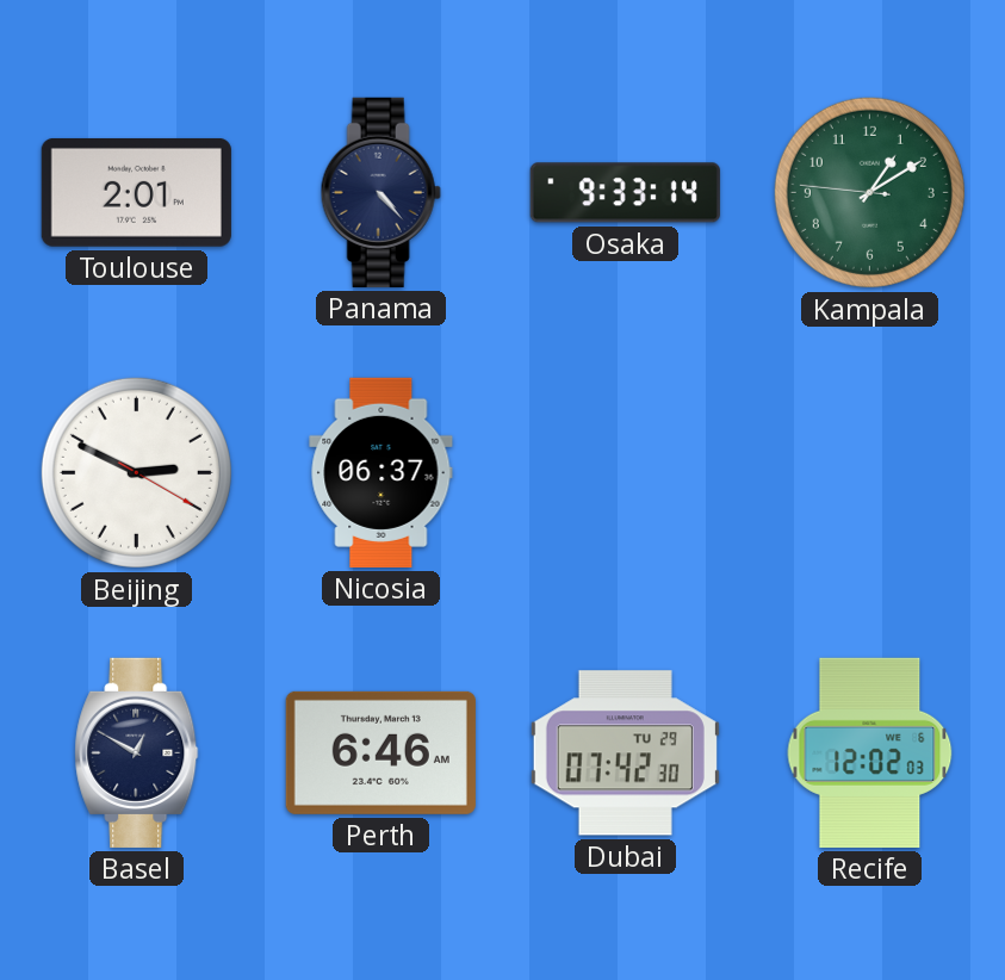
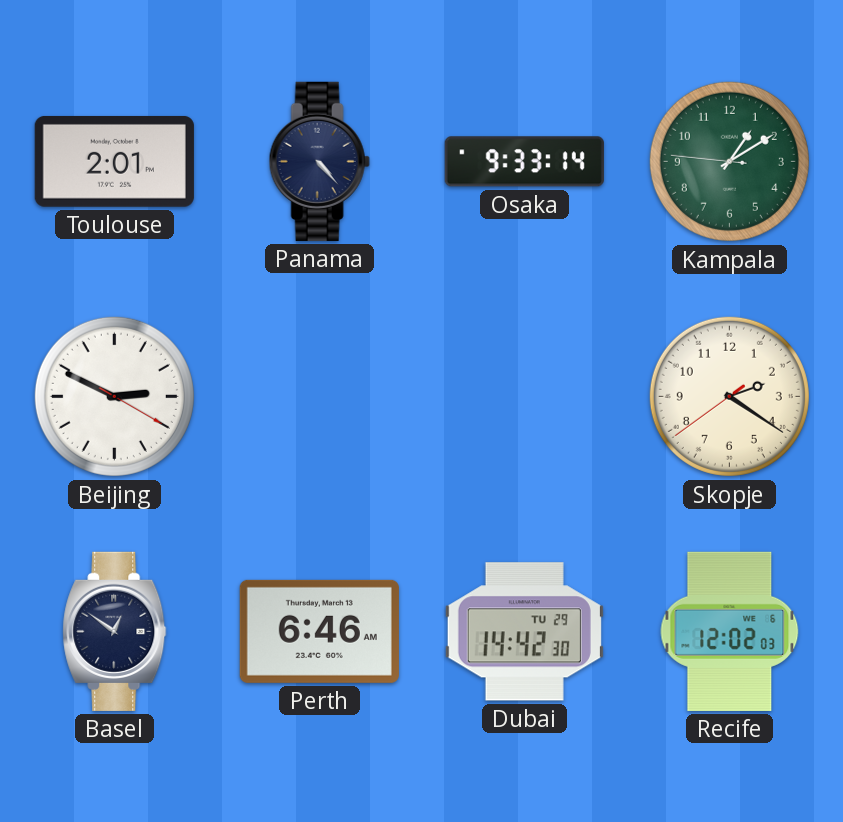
Nicosia: 06:37 -> none (381, 472)
Skopje: none -> 2:20 (729, 396)
Basel: 12:50 -> 12:51 (115, 631)
Dubai: 07:42 -> 14:42 (524, 632)
